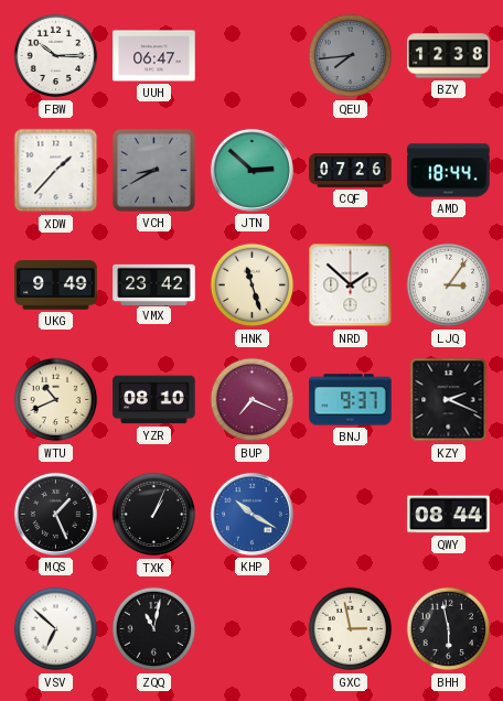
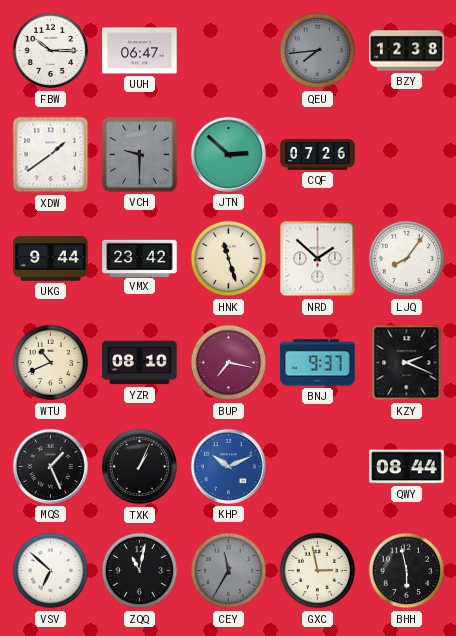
XDW: 1:37 -> 1:39 (51, 155)
VCH: 8:40 -> 9:30 (139, 154)
AMD: 18:44 -> none (449, 171)
UKG: 9:49 -> 9:44 (51, 259)
LJQ: 3:06 -> 8:06 (407, 259)
BUP: 7:19 -> 7:17 (229, 363)
KHP: 10:20 -> 10:11 (228, 466)
CEY: none -> 11:35 (229, 571)
